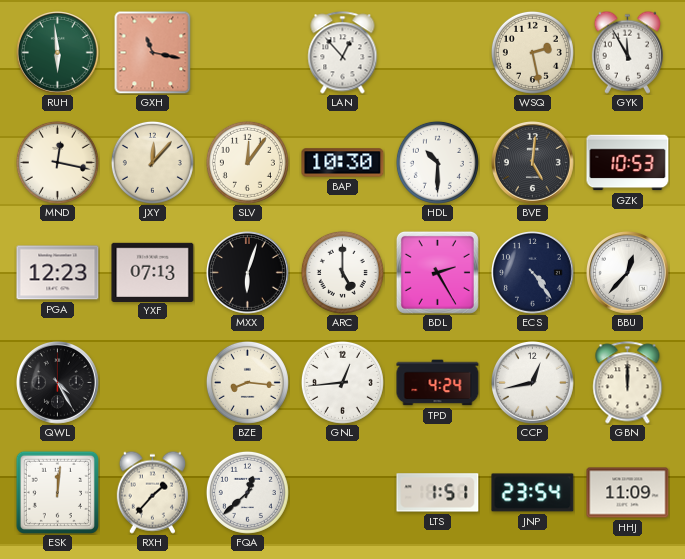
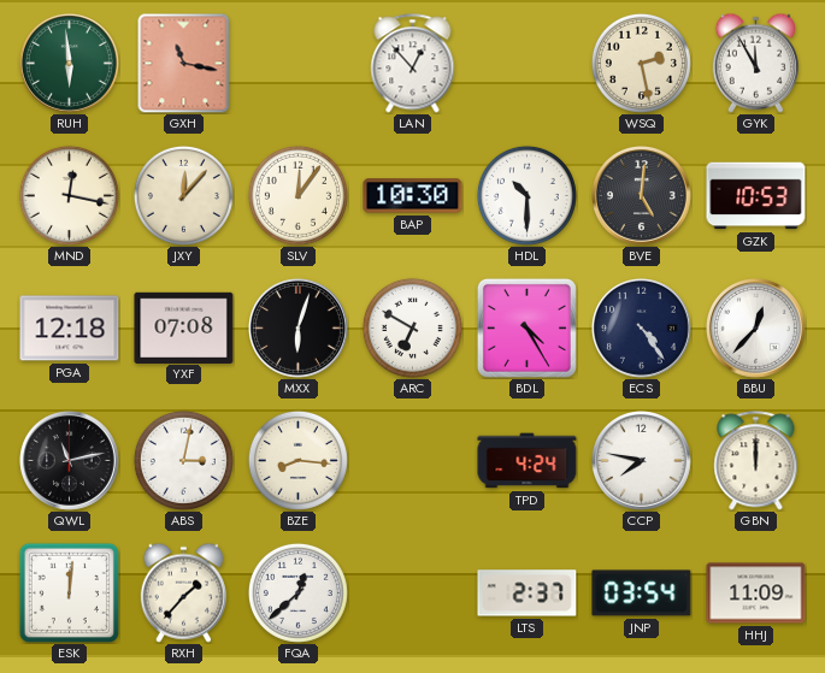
PGA: 12:23 -> 12:18 (70, 329)
YXF: 07:13 -> 07:08 (184, 327)
ARC: 5:00 -> 6:50 (412, 327)
BDL: 2:25 -> 4:25 (526, 327)
QWL: 4:25 -> 11:13 (70, 461)
ABS: none -> 3:02 (183, 460)
GNL: 12:44 -> none (342, 382)
CCP: 12:43 -> 7:47 (642, 461)
LTS: 1:51 -> 2:37 (528, 594)
JNP: 23:54 -> 03:54 (642, 594)
